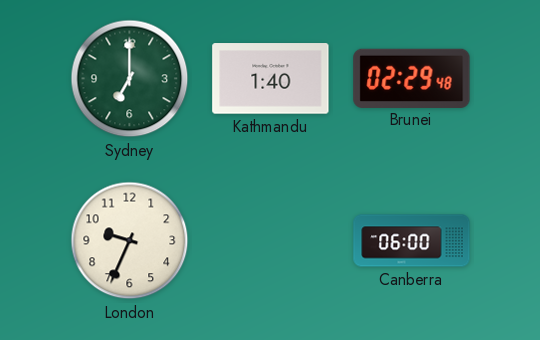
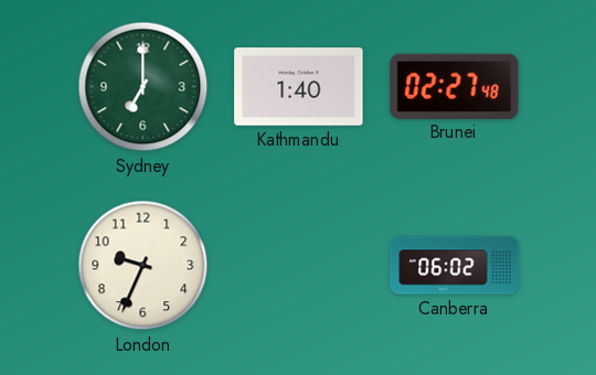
Brunei: 02:29 -> 02:27 (455, 86)
Canberra: 06:00 -> 06:02 (455, 266)
